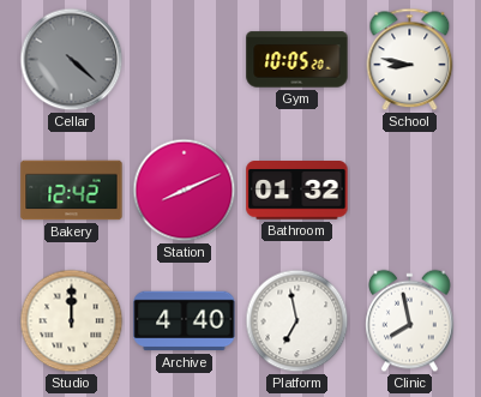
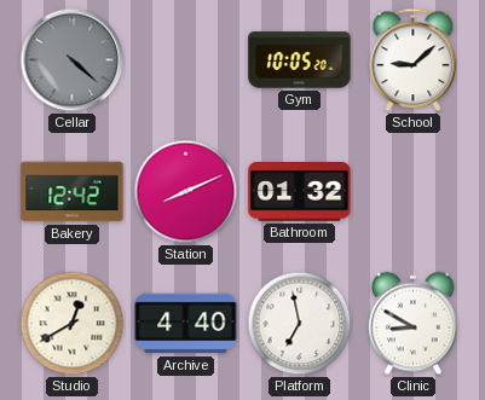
School: 8:47 -> 9:08 (414, 60)
Studio: 12:00 -> 12:40 (73, 324)
Clinic: 7:58 -> 8:50 (414, 324)
